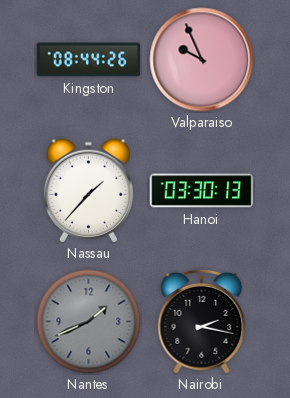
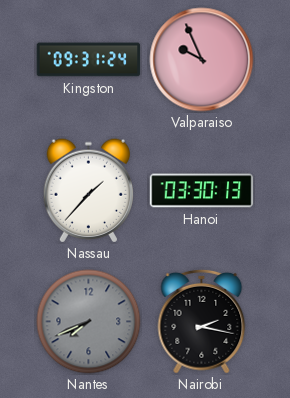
Kingston: 08:44 -> 09:31 (89, 60)
Nantes: 1:41 -> 7:41 (89, 322)
